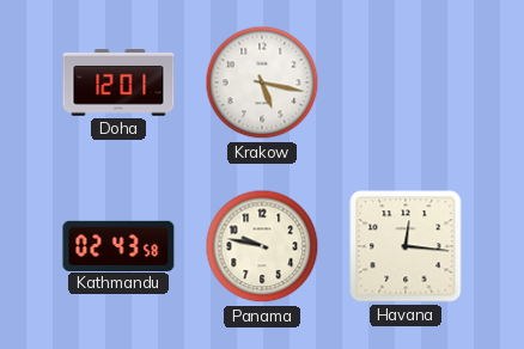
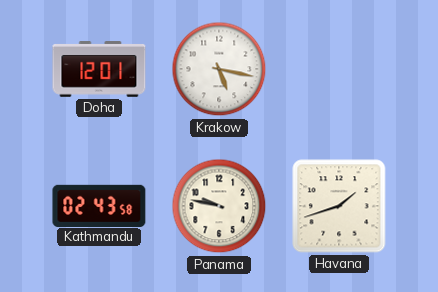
Havana: 12:16 -> 1:42 (339, 206)
